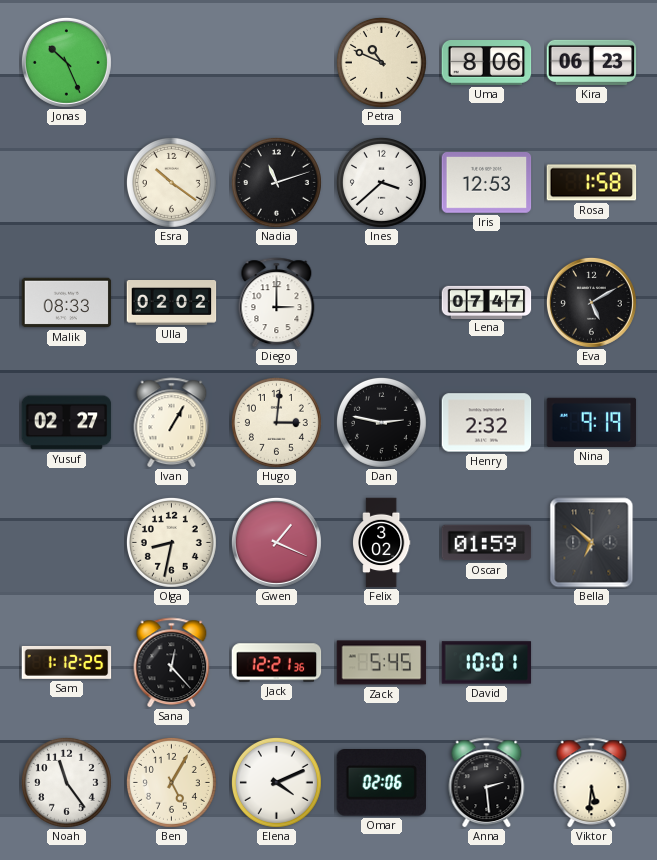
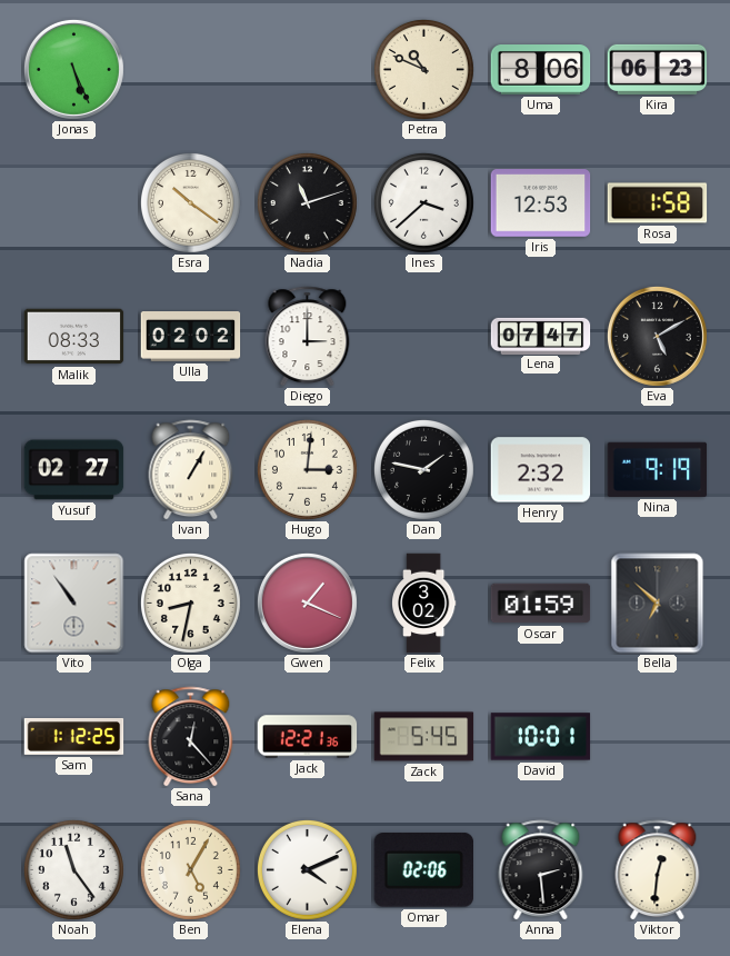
Jonas: 10:26 -> 5:26 (73, 69)
Dan: 2:47 -> 1:47 (423, 469)
Vito: none -> 10:54 (74, 604)
Viktor: 5:31 -> 12:31 (658, 870)
